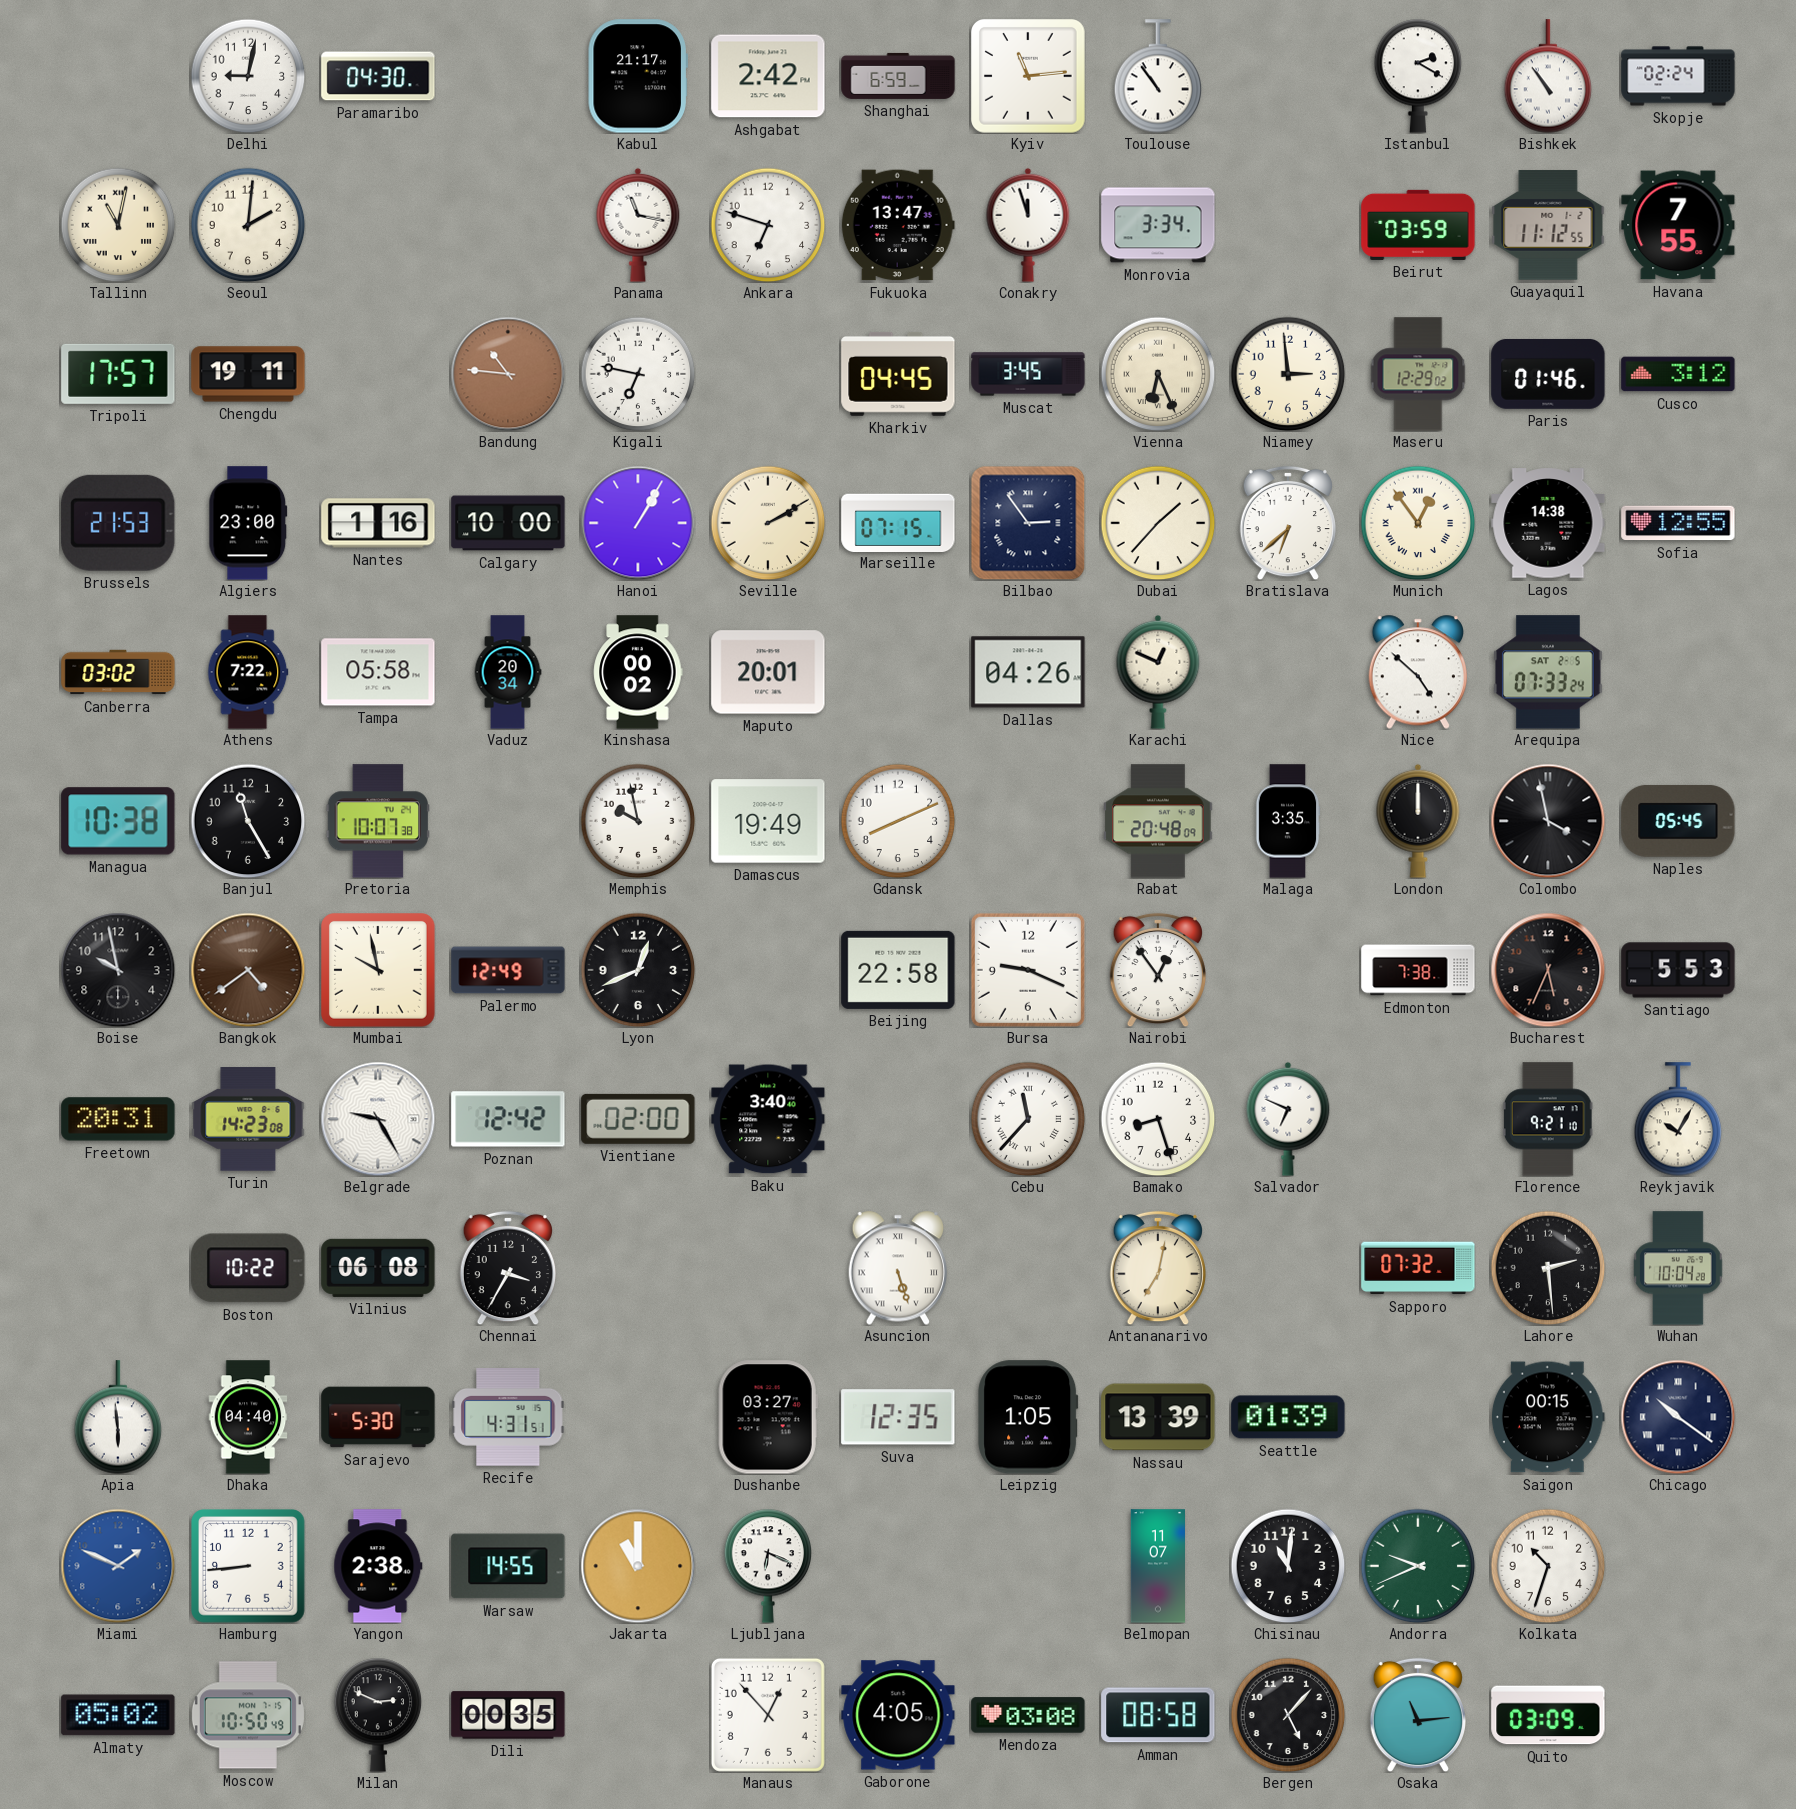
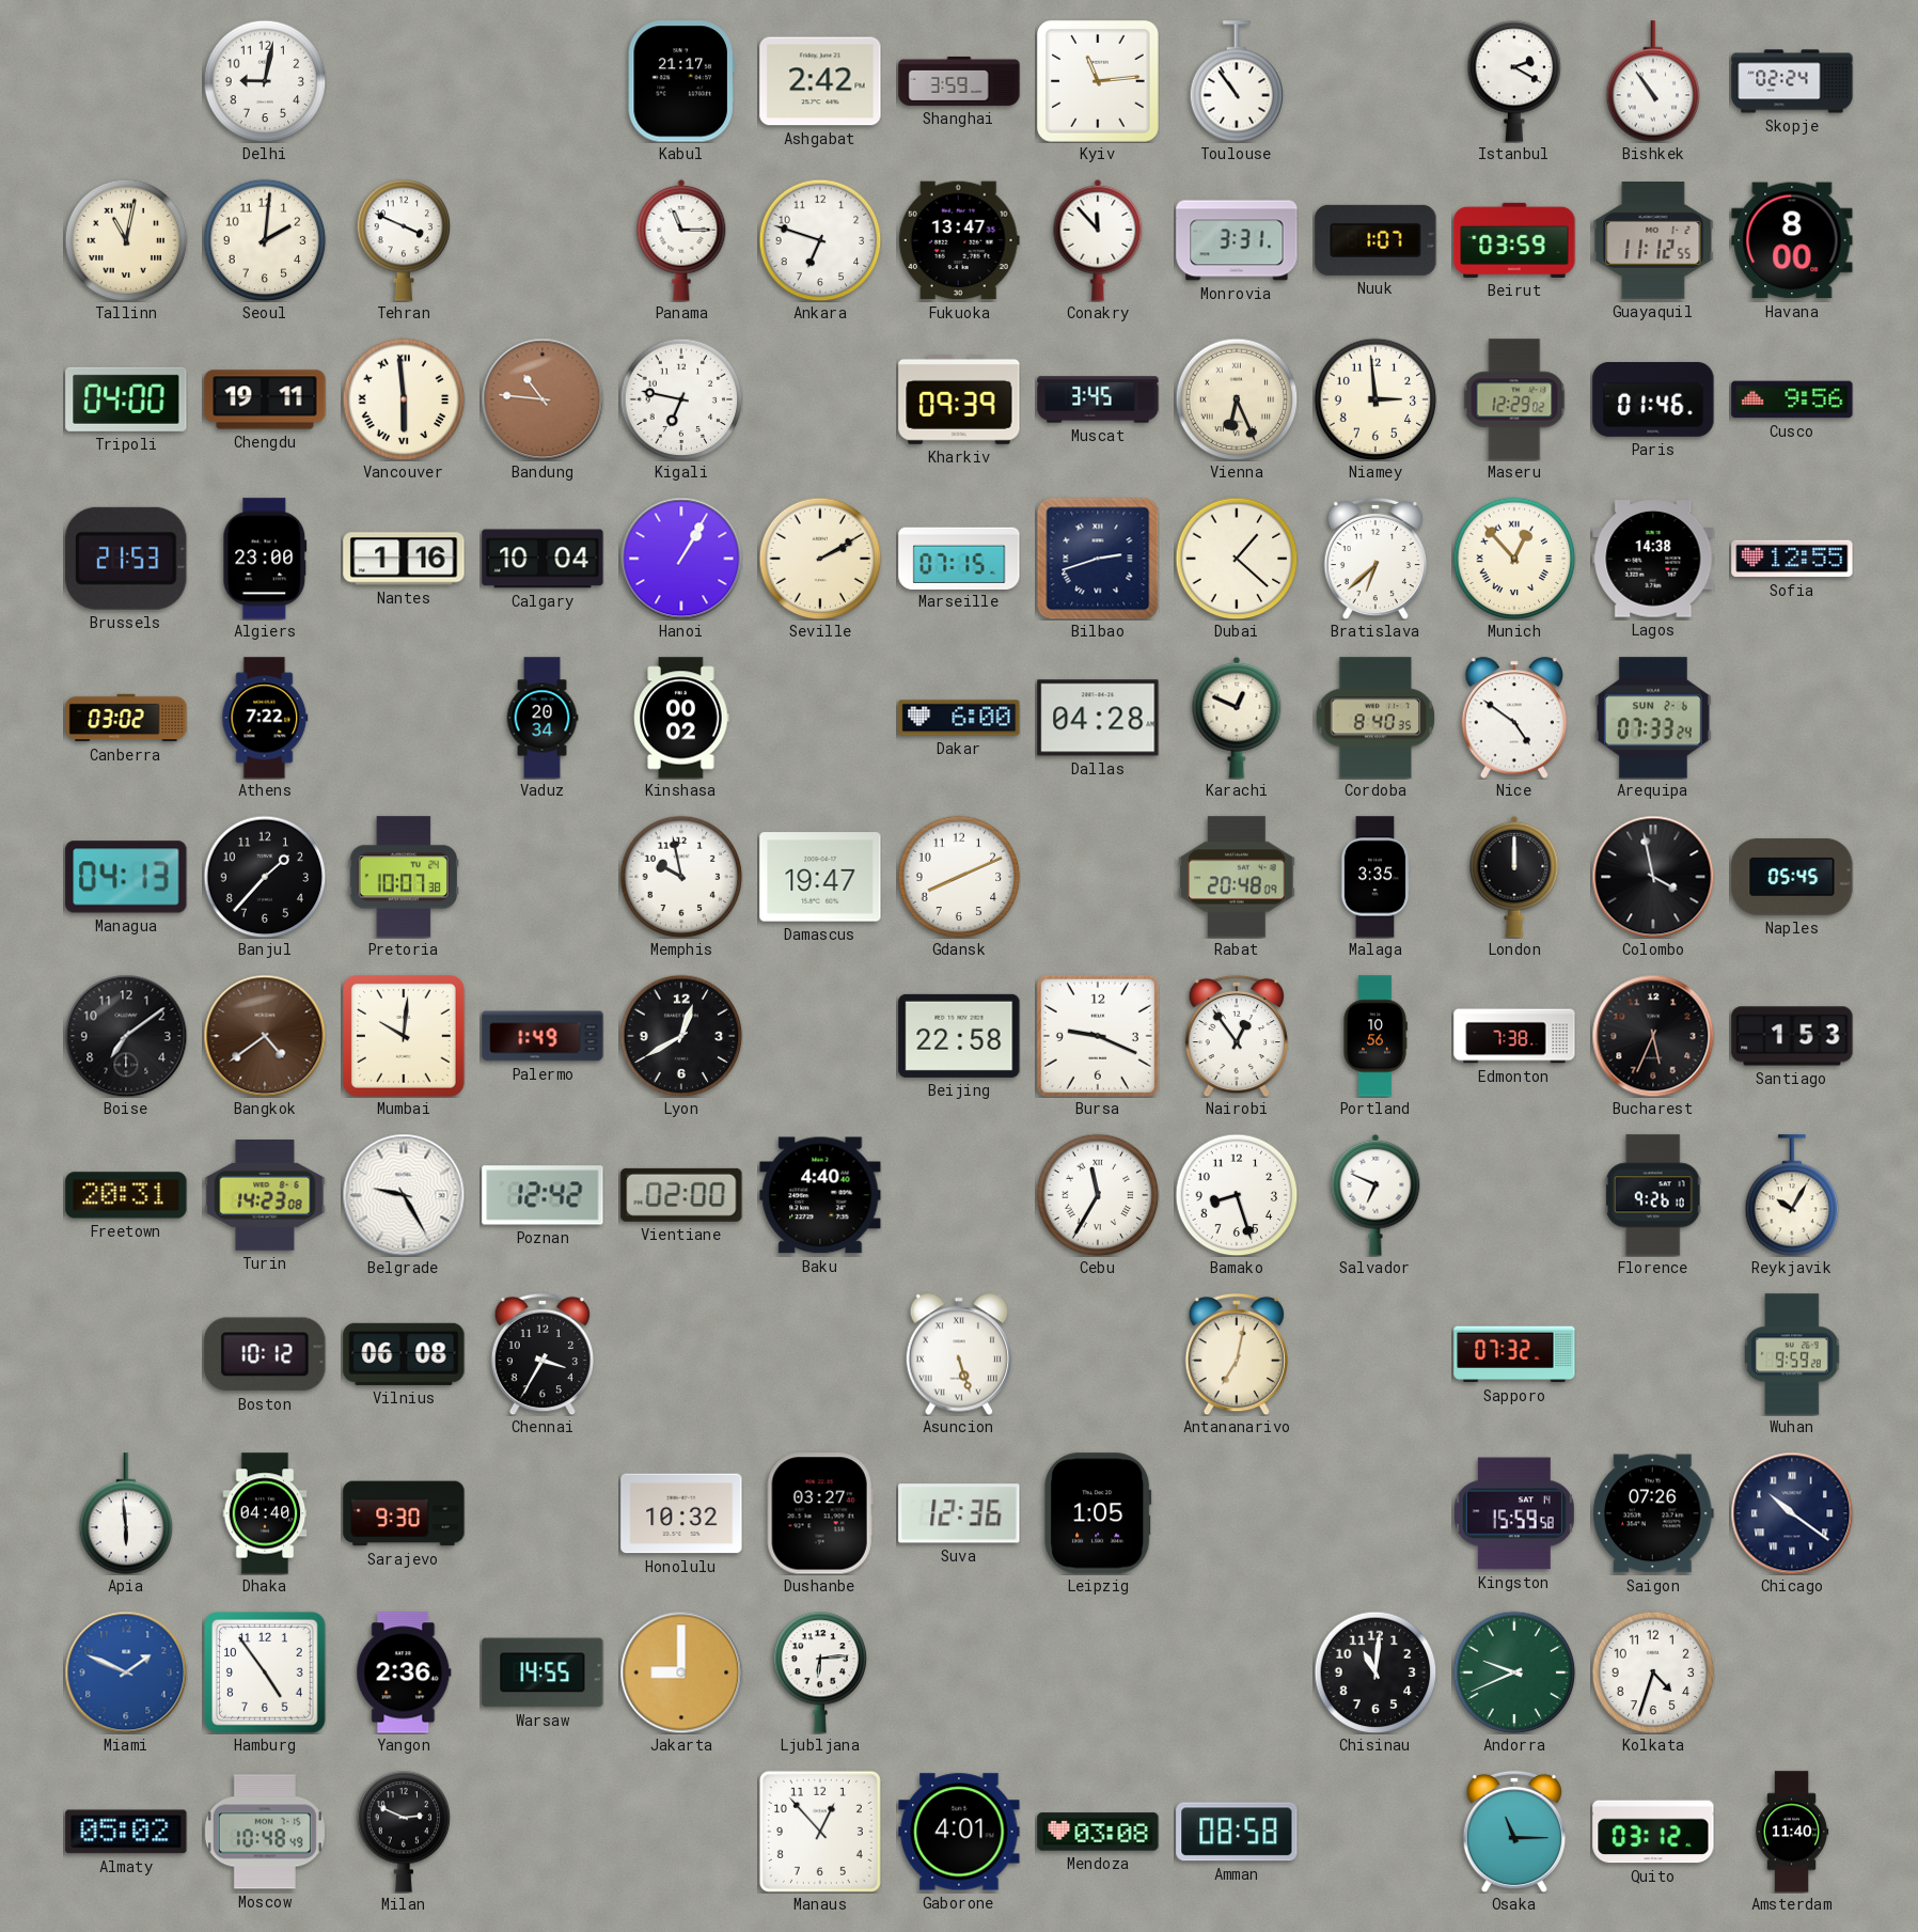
Paramaribo: 04:30 -> none (378, 76)
Shanghai: 6:59 -> 3:59 (959, 81)
Tehran: none -> 3:49 (404, 240)
Panama: 11:17 -> 11:15 (681, 240)
Conakry: 11:57 -> 11:53 (1098, 240)
Monrovia: 3:34 -> 3:31 (1237, 240)
Nuuk: none -> 1:07 (1375, 240)
Havana: 7:55 -> 8:00 (1792, 240)
Tripoli: 17:57 -> 04:00 (126, 399)
Vancouver: none -> 5:59 (404, 399)
Kharkiv: 04:45 -> 09:39 (959, 399)
Cusco: 3:12 -> 9:56 (1792, 399)
Calgary: 10:00 -> 10:04 (543, 559)
Bilbao: 2:54 -> 2:42 (1098, 559)
Dubai: 1:37 -> 1:22 (1237, 559)
Munich: 12:54 -> 12:53 (1514, 559)
Tampa: 05:58 -> none (378, 672)
Maputo: 20:01 -> none (768, 672)
Dakar: none -> 6:00 (959, 718)
Dallas: 04:26 -> 04:28 (1098, 718)
Cordoba: none -> 8:40 (1375, 718)
Nice: 4:52 -> 4:51 (1513, 718)
Arequipa date: SAT 2-5 -> SUN 2-6 (1654, 718)
Managua: 10:38 -> 04:13 (126, 877)
Banjul: 11:25 -> 1:37 (265, 877)
Damascus: 19:49 -> 19:47 (820, 877)
Boise: 9:58 -> 7:09 (126, 1036)
Mumbai: 9:58 -> 10:01 (405, 1037)
Palermo: 12:49 -> 1:49 (543, 1036)
Lyon: 12:41 -> 12:40 (681, 1036)
Portland: none -> 10:56 (1375, 1036)
Santiago: 5:53 -> 1:53 (1792, 1036)
Baku: 3:40 -> 4:40 (820, 1195)
Cebu: 11:37 -> 11:35 (1098, 1195)
Florence: 9:21 -> 9:26 (1653, 1195)
Boston: 10:22 -> 10:12 (265, 1354)
Lahore: 2:29 -> none (1548, 1268)
Wuhan: 10:04 -> 9:59 (1792, 1354)
Sarajevo: 5:30 -> 9:30 (404, 1513)
Recife: 4:31 -> none (508, 1418)
Honolulu: none -> 10:32 (681, 1513)
Suva: 12:35 -> 12:36 (959, 1513)
Nassau: 13:39 -> none (1158, 1417)
Seattle: 01:39 -> none (1288, 1417)
Kingston: none -> 15:59 (1514, 1513)
Saigon: 00:15 -> 07:26 (1653, 1513)
Hamburg: 8:44 -> 4:54 (266, 1674)
Yangon: 2:38 -> 2:36 (404, 1672)
Jakarta: 11:00 -> 9:00 (681, 1672)
Ljubljana: 6:19 -> 6:14 (820, 1672)
Belmopan: 11:07 -> none (1157, 1566)
Kolkata: 10:33 -> 4:33 (1653, 1672)
Moscow: 10:50 -> 10:48 (265, 1832)
Dili: 00:35 -> none (508, 1715)
Gaborone: 4:05 -> 4:01 (959, 1832)
Bergen: 5:07 -> none (1288, 1715)
Osaka: 11:14 -> 11:15 (1513, 1832)
Quito: 03:09 -> 03:12 (1653, 1832)
Amsterdam: none -> 11:40 (1792, 1832)
